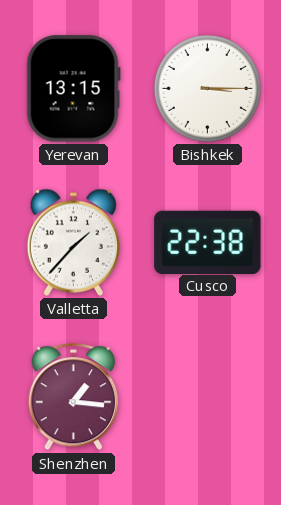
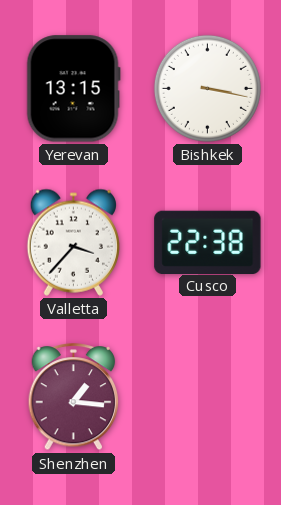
Bishkek: 3:15 -> 3:17 (207, 88)
Valletta: 1:37 -> 3:37 (73, 242)
